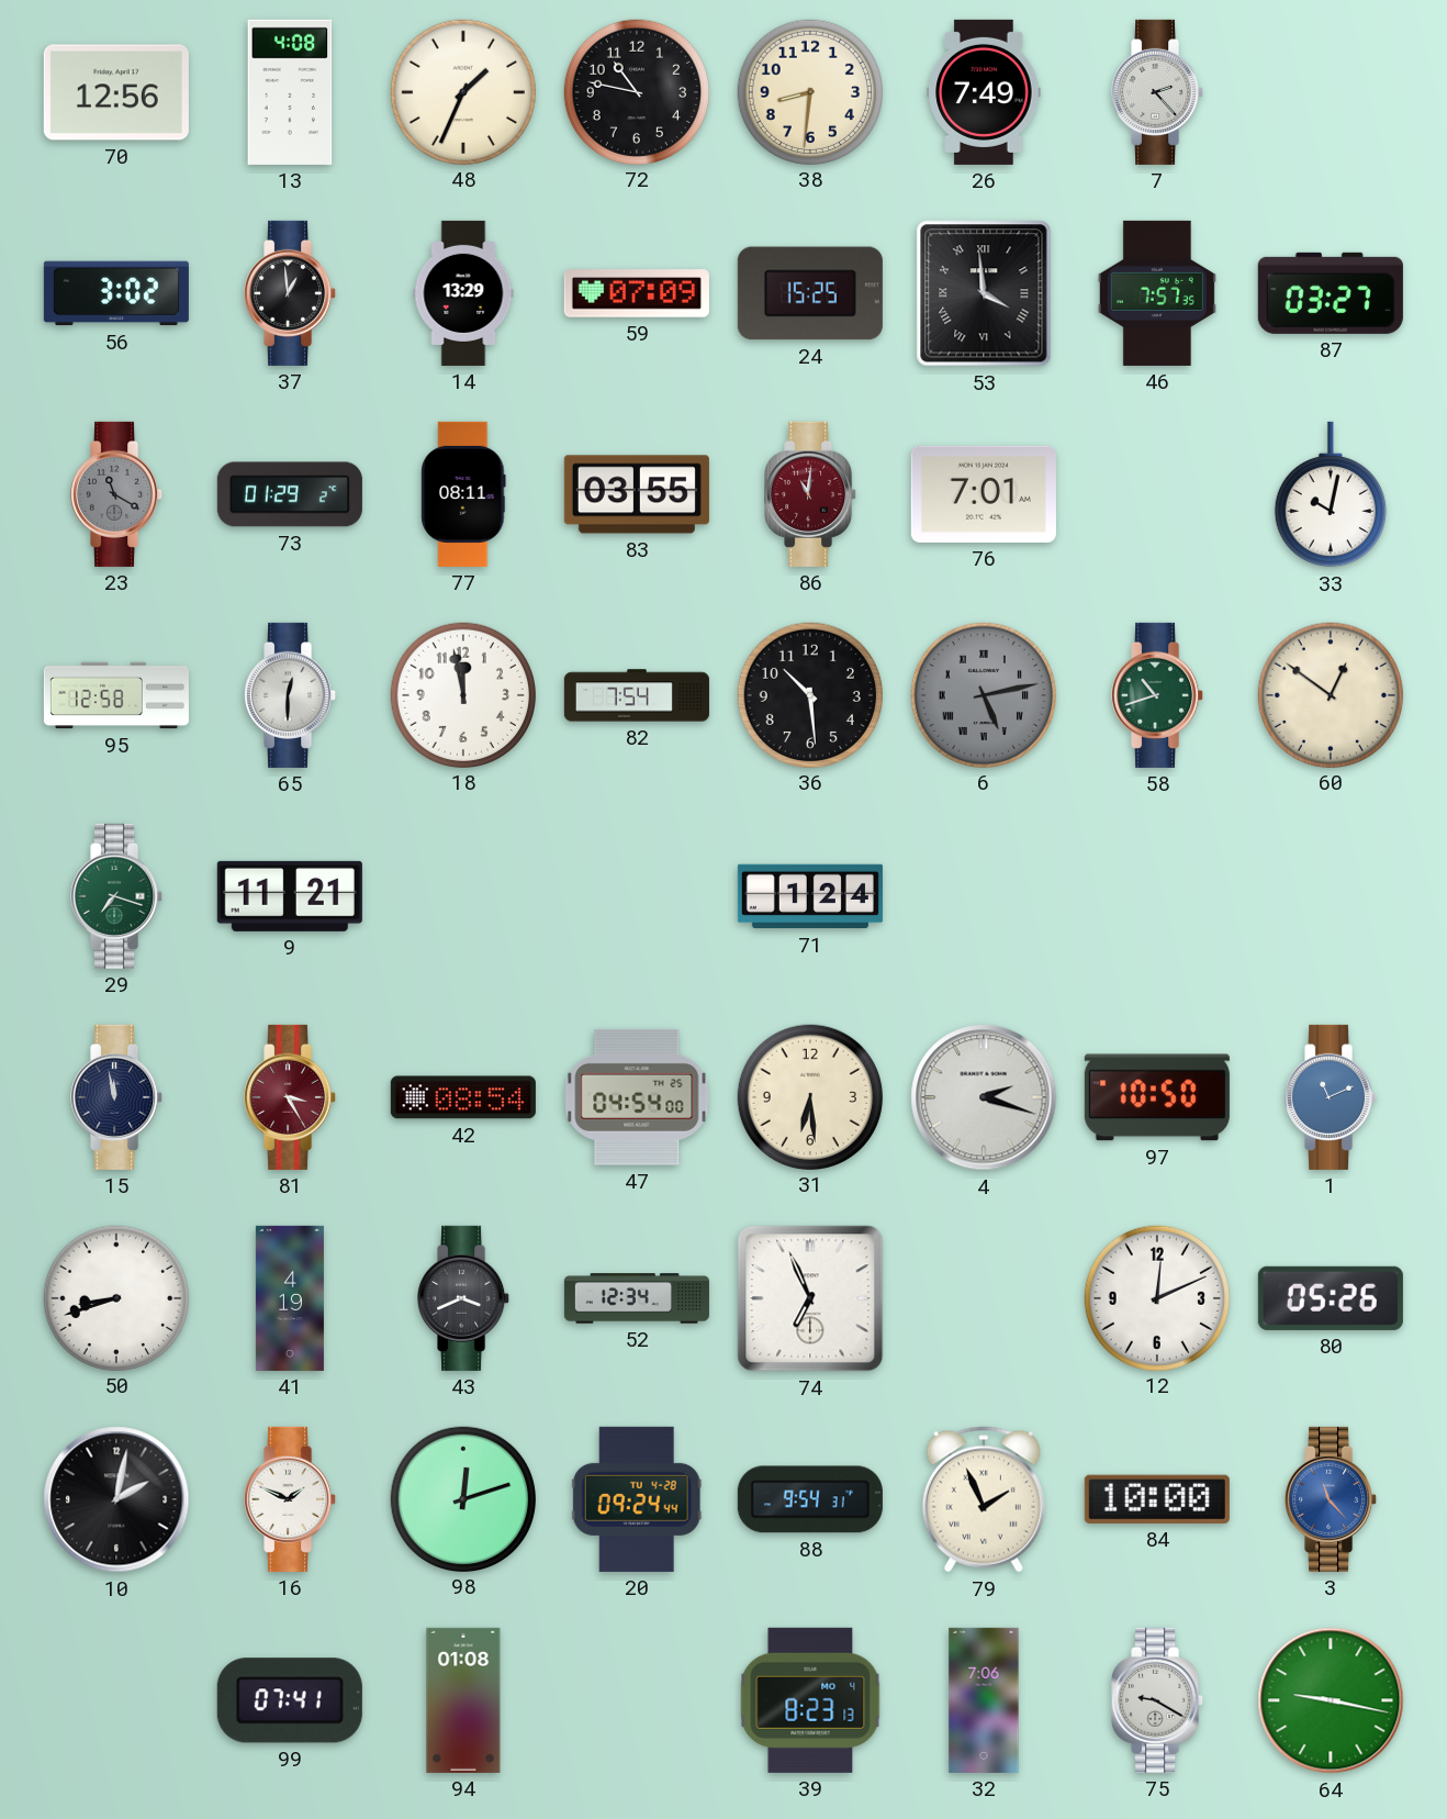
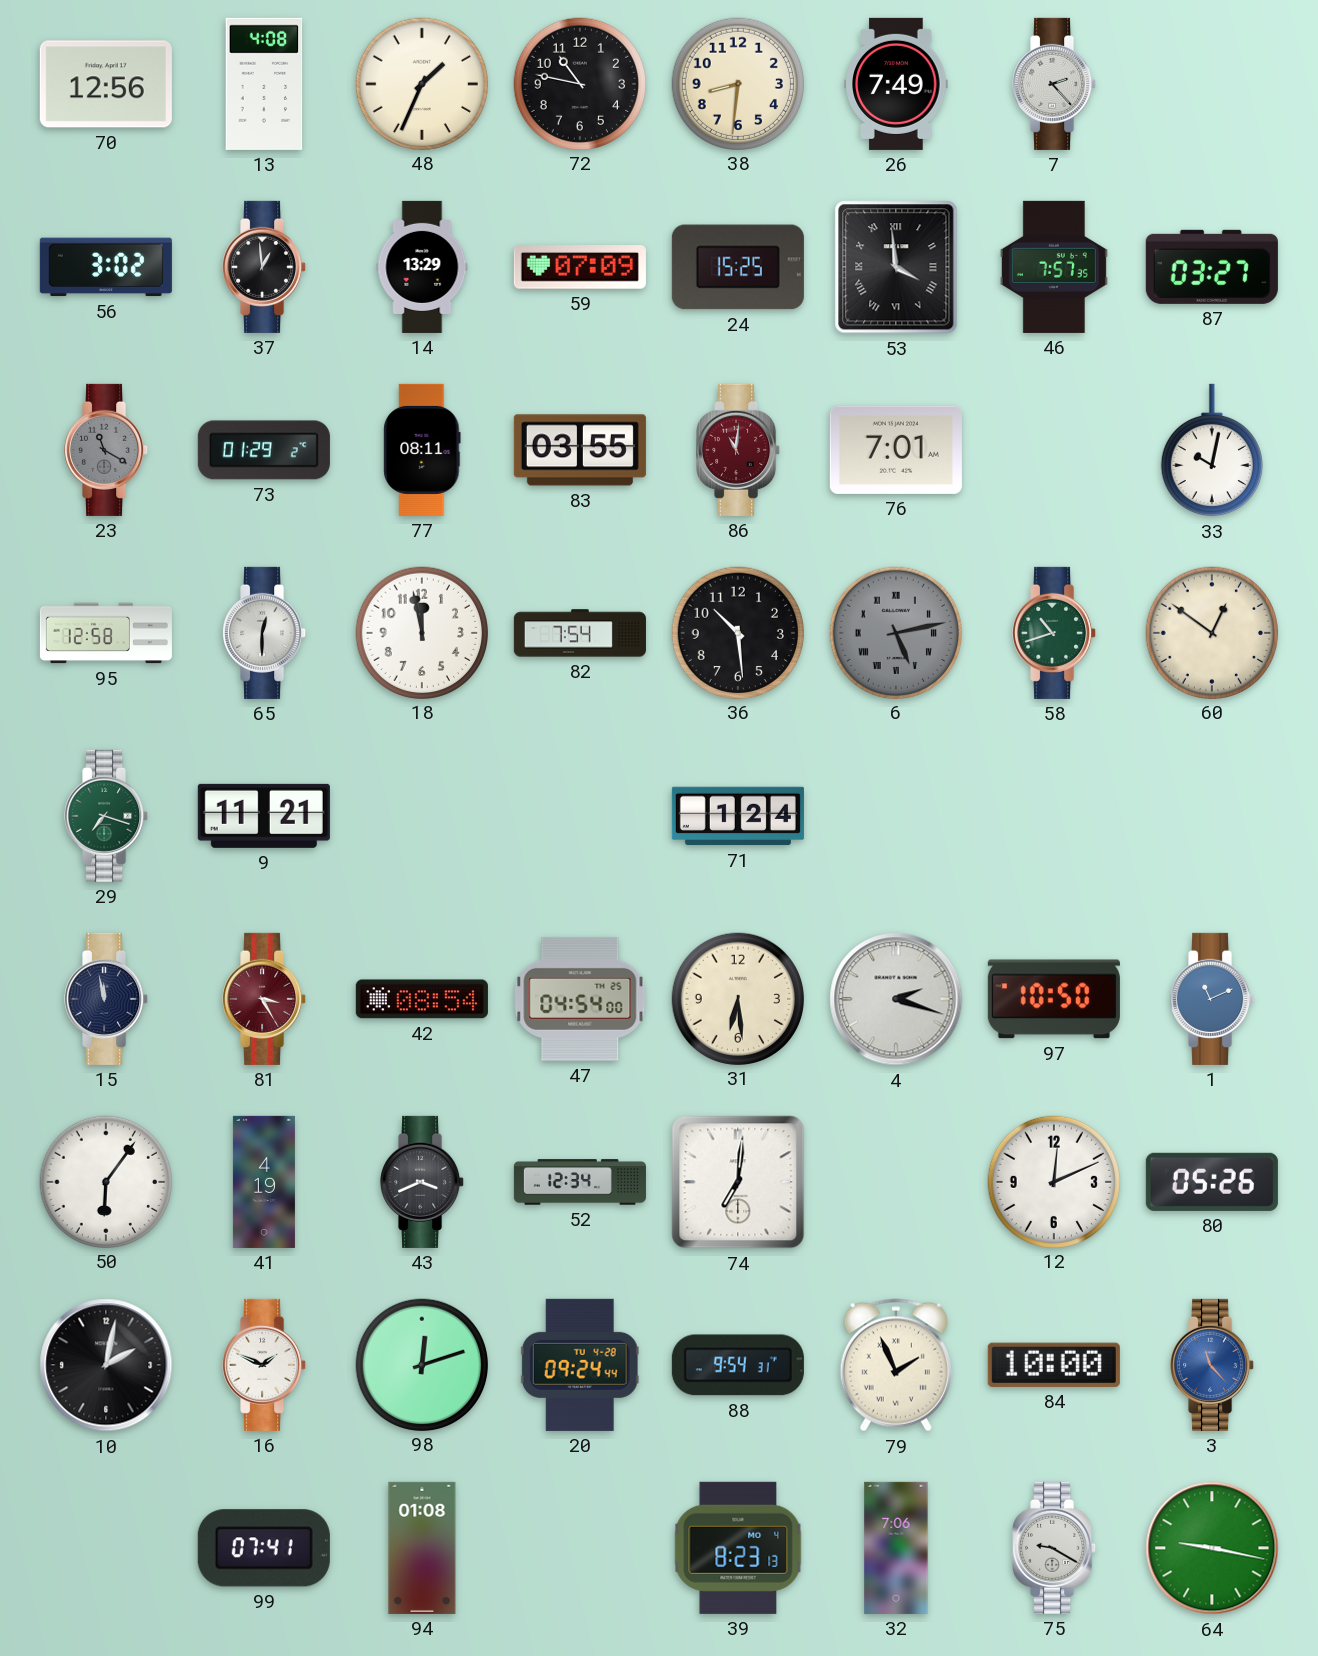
50: 8:42 -> 6:06 (105, 1181)
74: 6:56 -> 7:01 (738, 1182)
